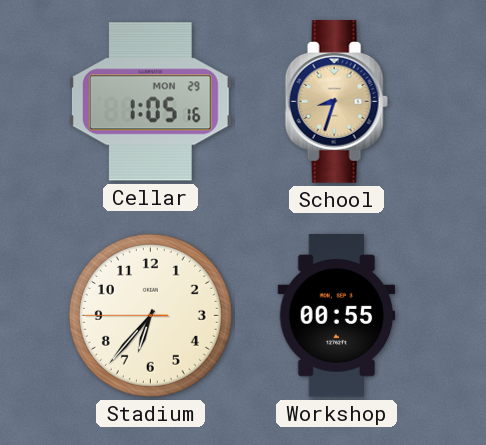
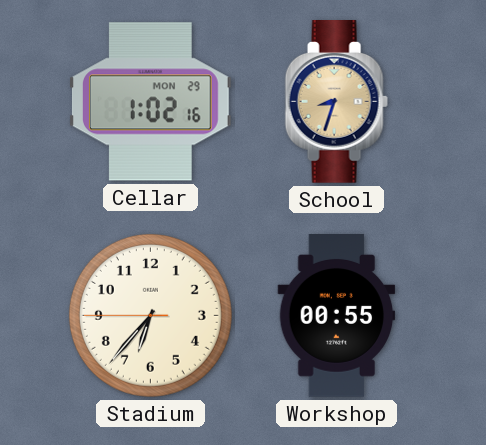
Cellar: 1:05 -> 1:02 (150, 102)
